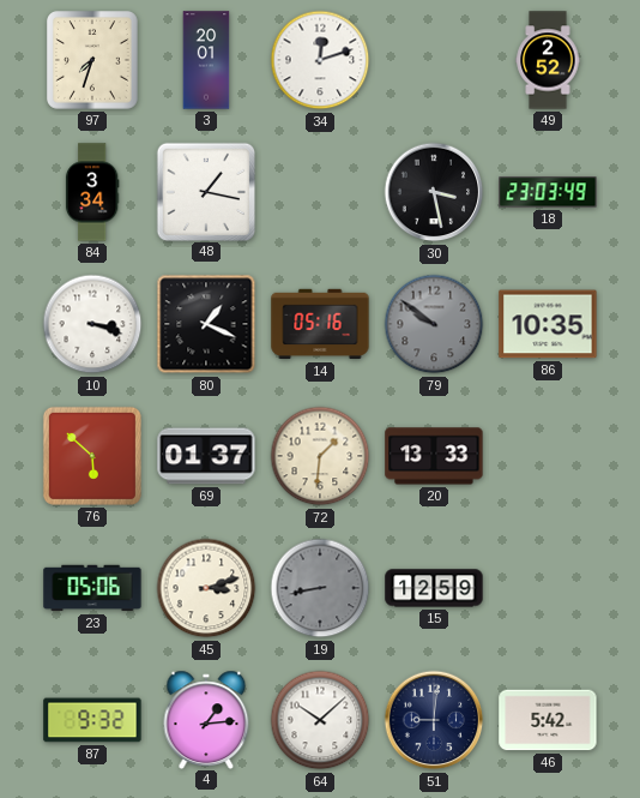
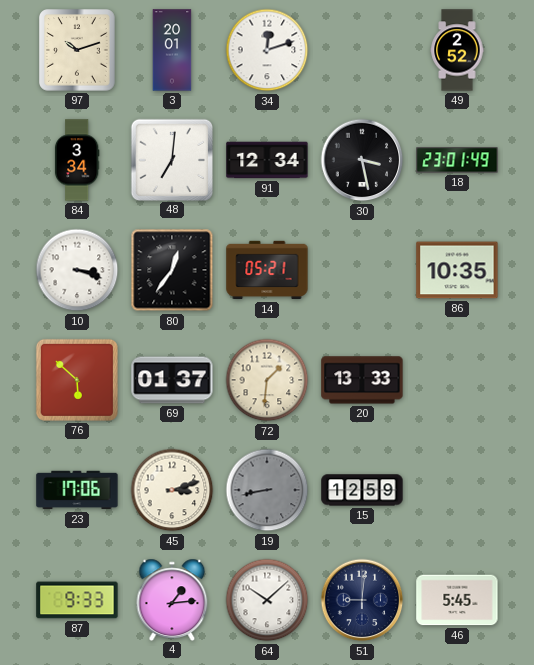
97: 7:33 -> 10:12 (78, 51)
48: 1:17 -> 7:01 (171, 159)
91: none -> 12:34 (267, 160)
18: 23:03 -> 23:01 (457, 160)
80: 1:19 -> 12:36 (172, 270)
14: 05:16 -> 05:21 (267, 270)
79: 9:51 -> none (434, 324)
23: 05:06 -> 17:06 (77, 490)
87: 9:32 -> 9:33 (77, 600)
46: 5:42 -> 5:45 (457, 600)
